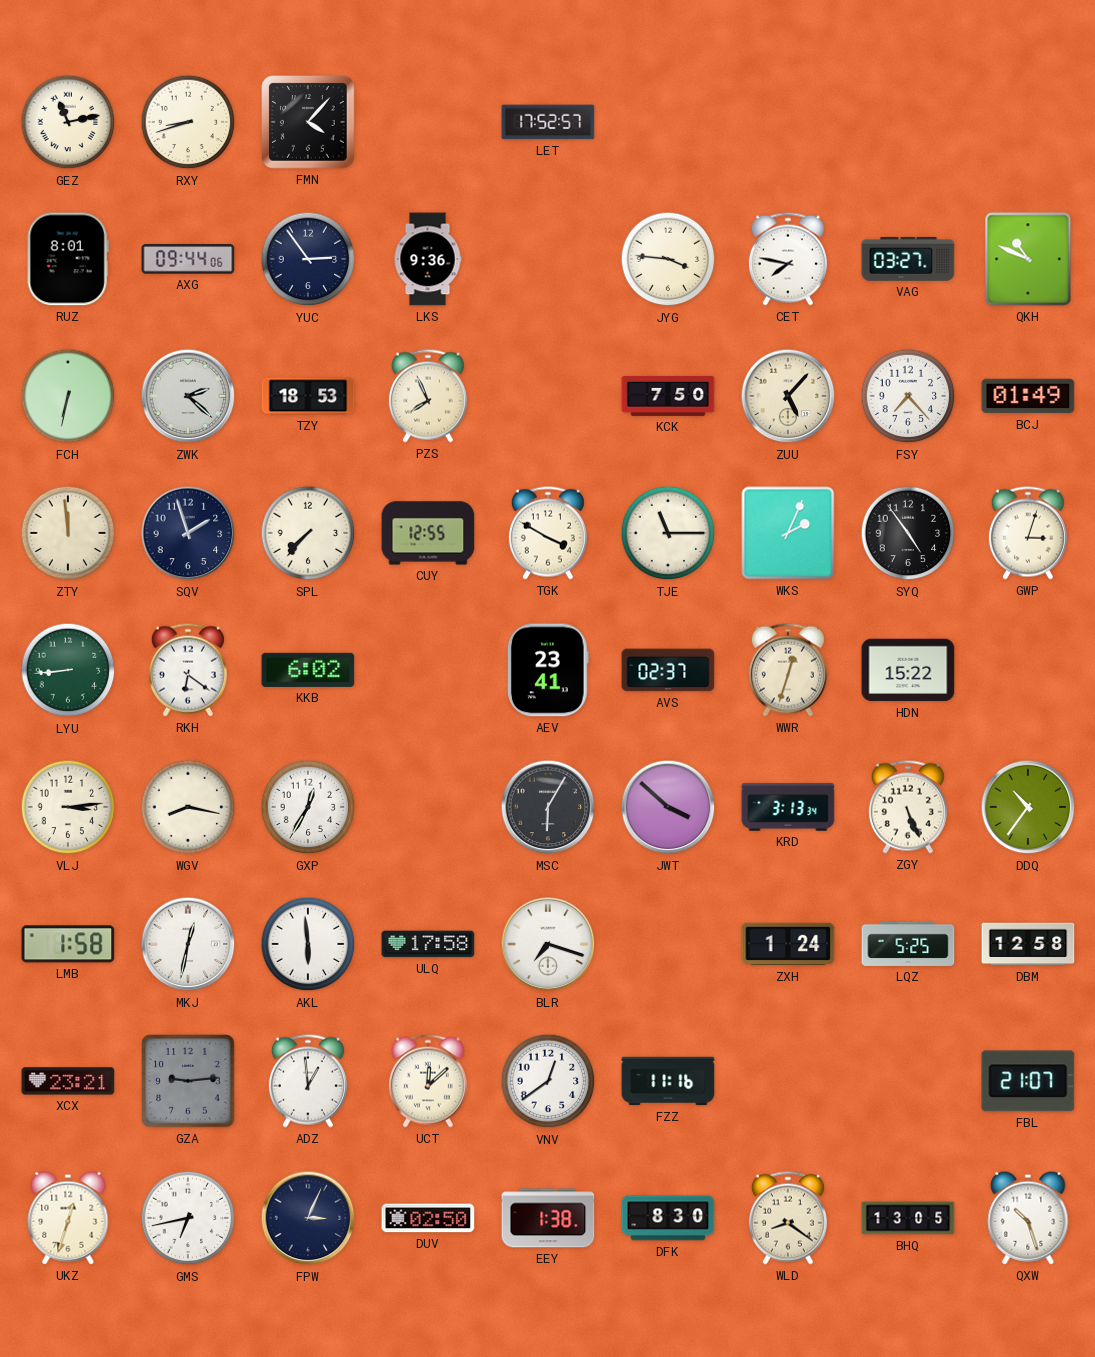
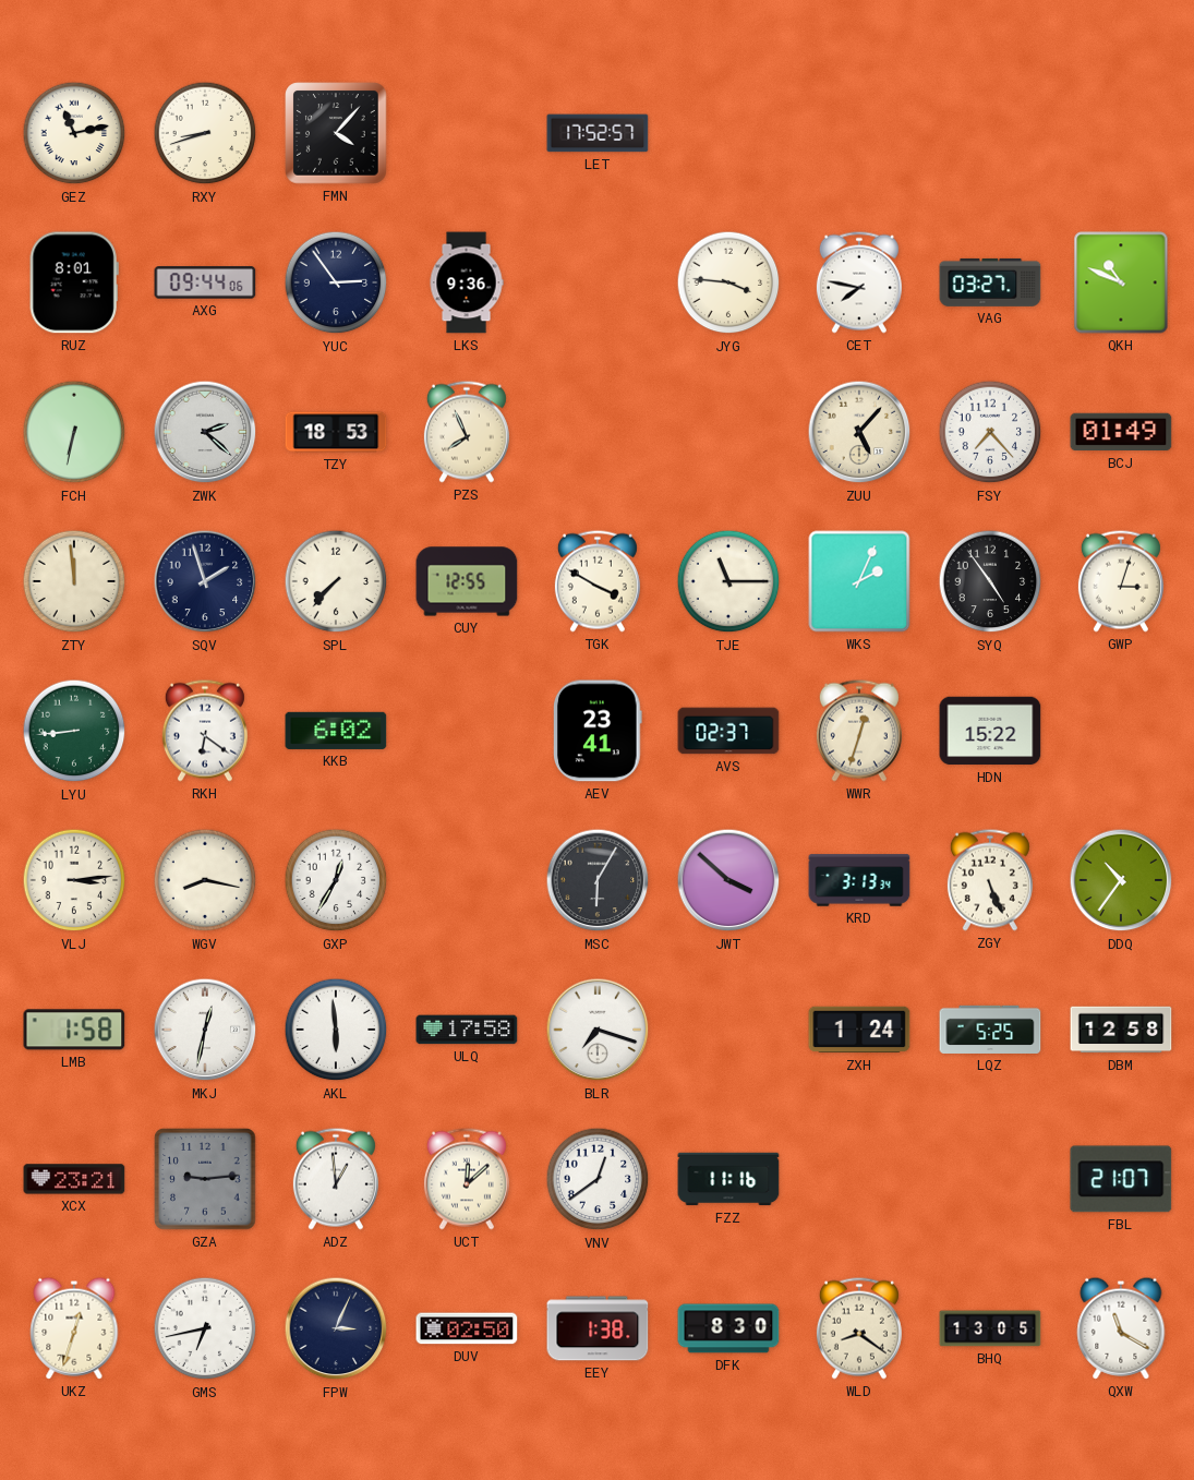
KCK: 7:50 -> none (668, 396)
QXW: 10:27 -> 11:20 (1121, 1328)
